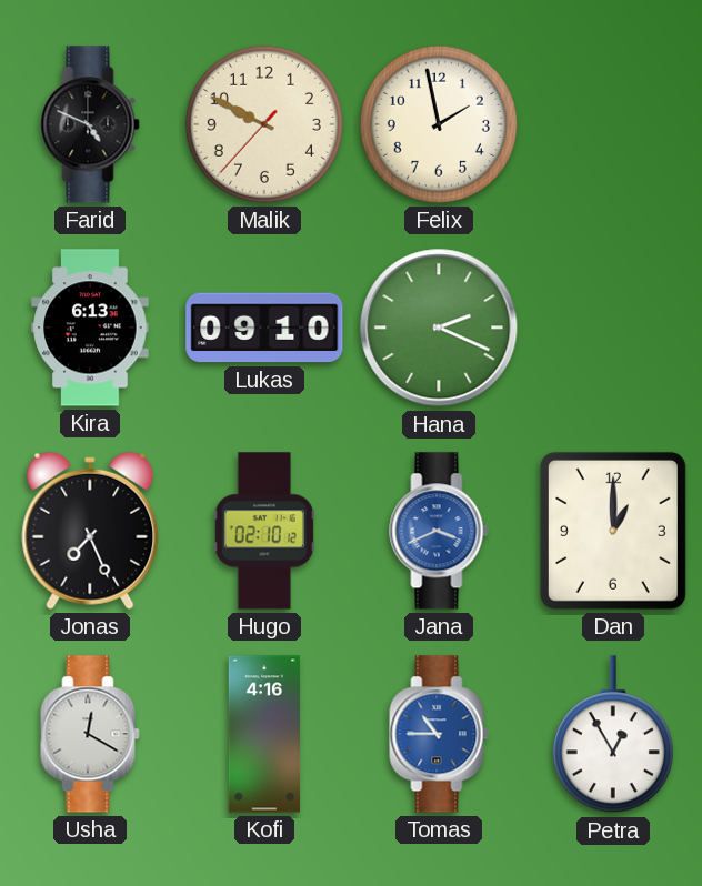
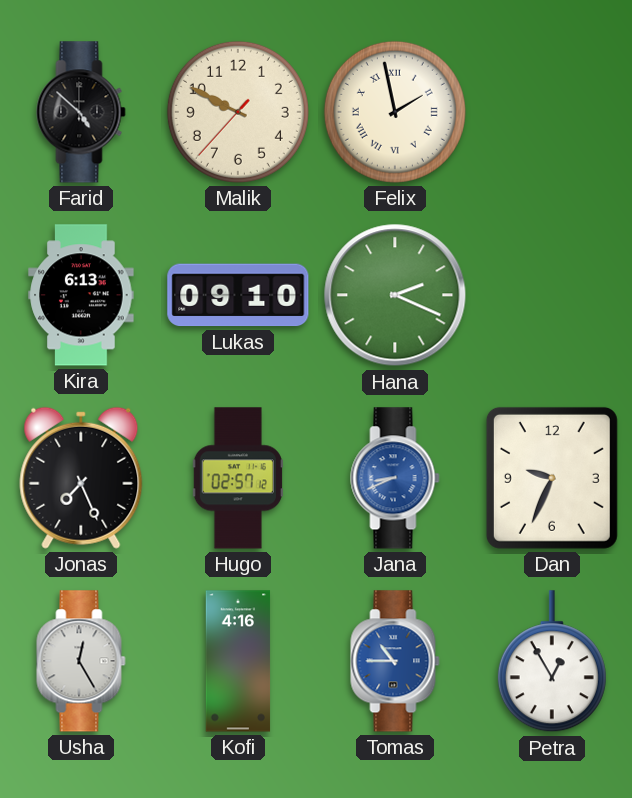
Farid: 4:49 -> 4:52 (81, 112)
Felix numerals: Arabic -> Roman (395, 112)
Hugo: 02:10 -> 02:57 (238, 478)
Jana: 3:41 -> 8:41 (395, 478)
Dan: 1:00 -> 9:34 (552, 478)
Usha: 12:20 -> 12:25 (81, 661)
